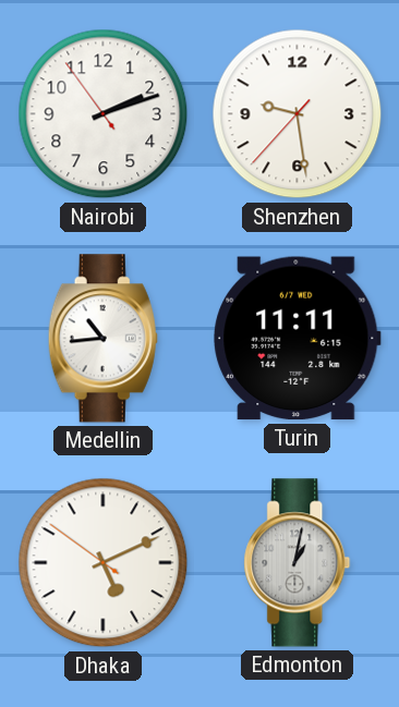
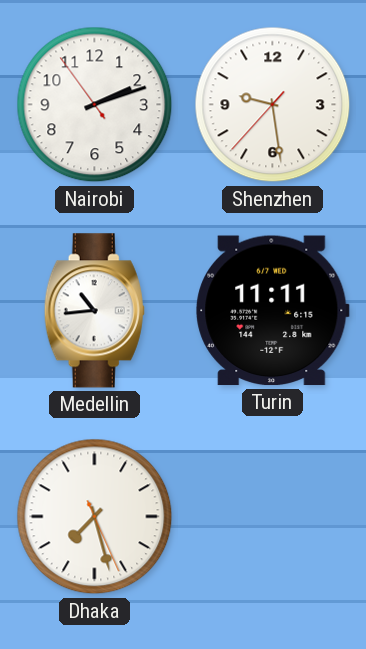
Dhaka: 5:10 -> 7:27 (95, 517)
Edmonton: 1:02 -> none (298, 563)
